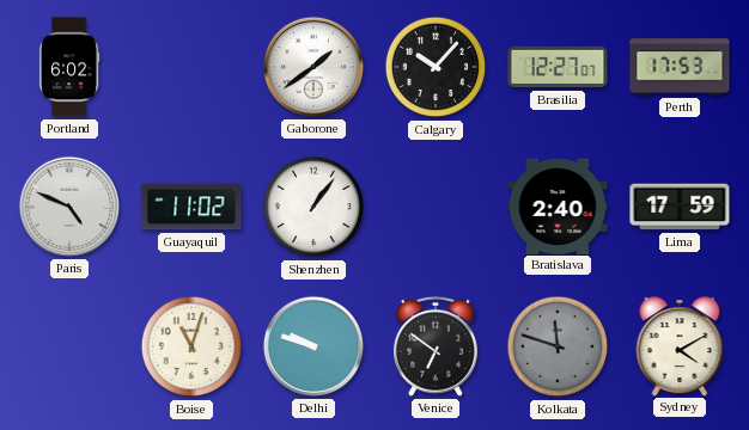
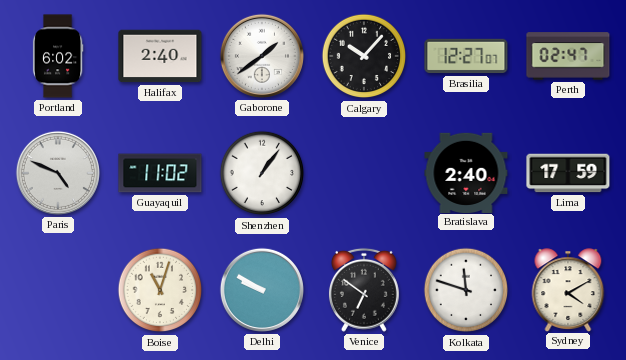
Halifax: none -> 2:40 (160, 56)
Perth: 17:53 -> 02:47 (568, 56)
Delhi: 9:48 -> 9:50 (262, 290)
Kolkata dial: grey -> white (466, 290)
